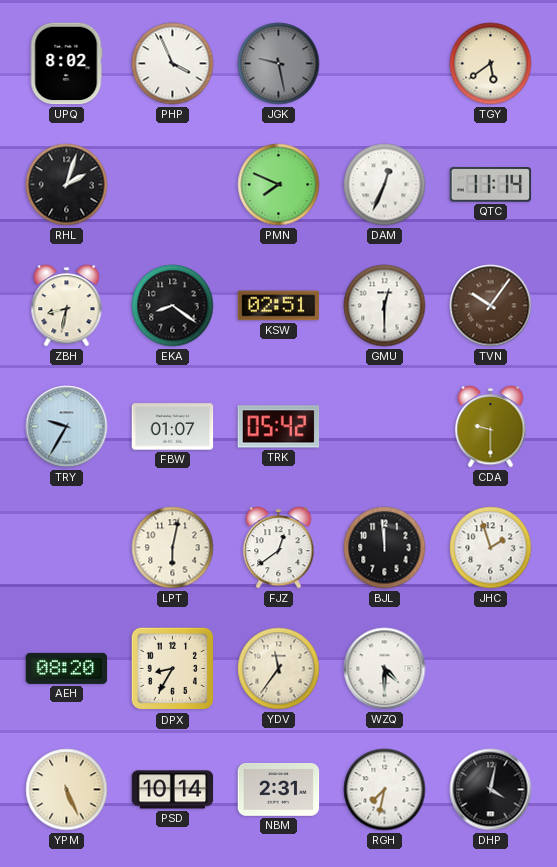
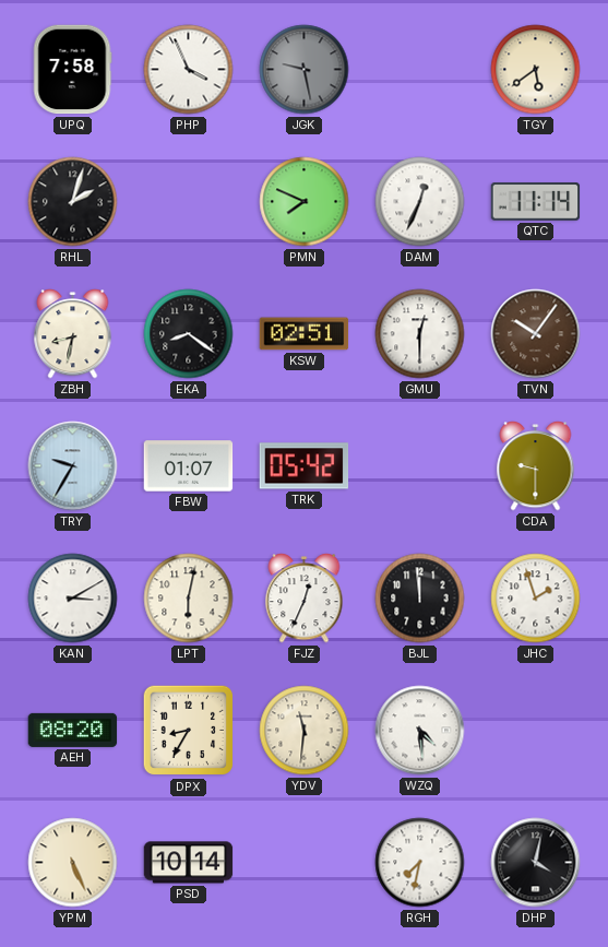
UPQ: 8:02 -> 7:58 (72, 70)
KAN: none -> 3:10 (73, 599)
FJZ: 12:39 -> 12:34 (305, 599)
YDV: 11:36 -> 11:31 (305, 731)
WZQ: 4:30 -> 4:29 (420, 731)
NBM: 2:31 -> none (279, 790)
